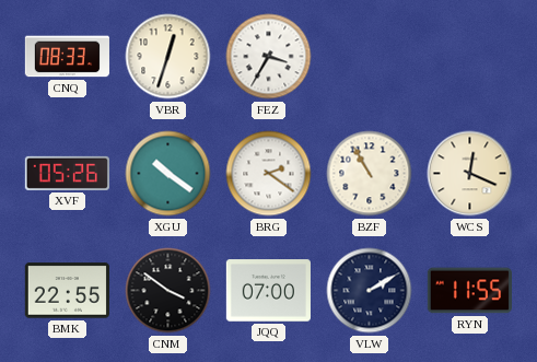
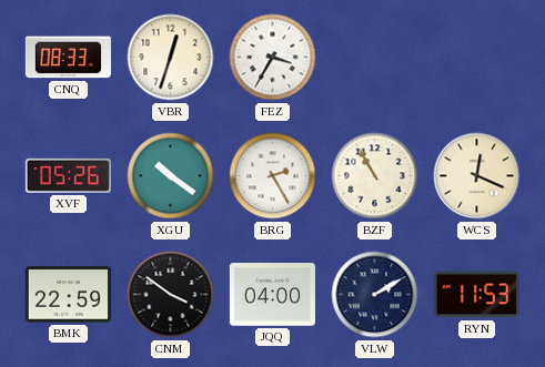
BRG: 2:21 -> 2:25 (273, 176)
BMK: 22:55 -> 22:59 (68, 295)
JQQ: 07:00 -> 04:00 (272, 295)
RYN: 11:55 -> 11:53 (476, 295)
